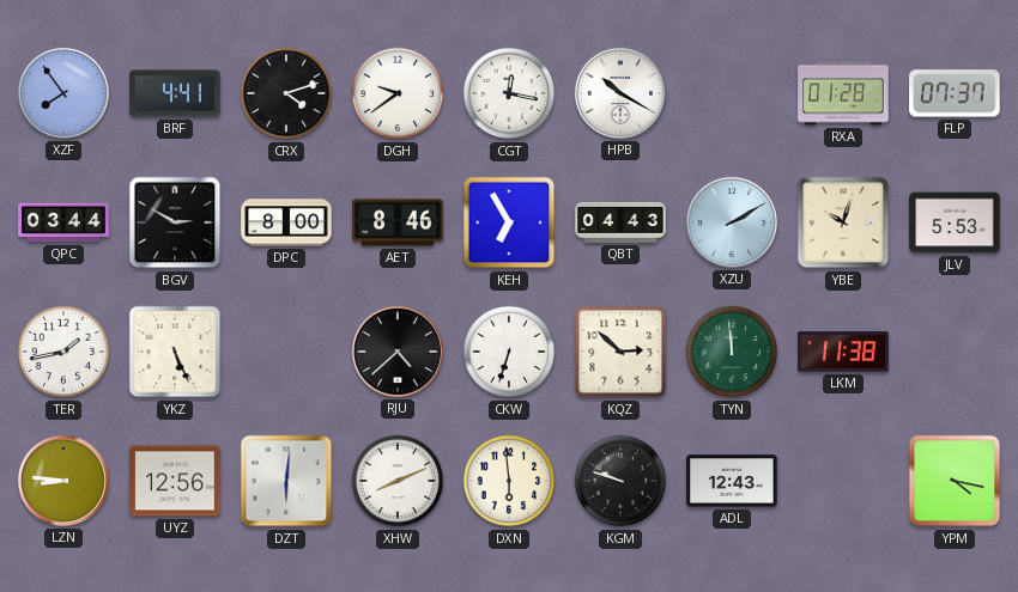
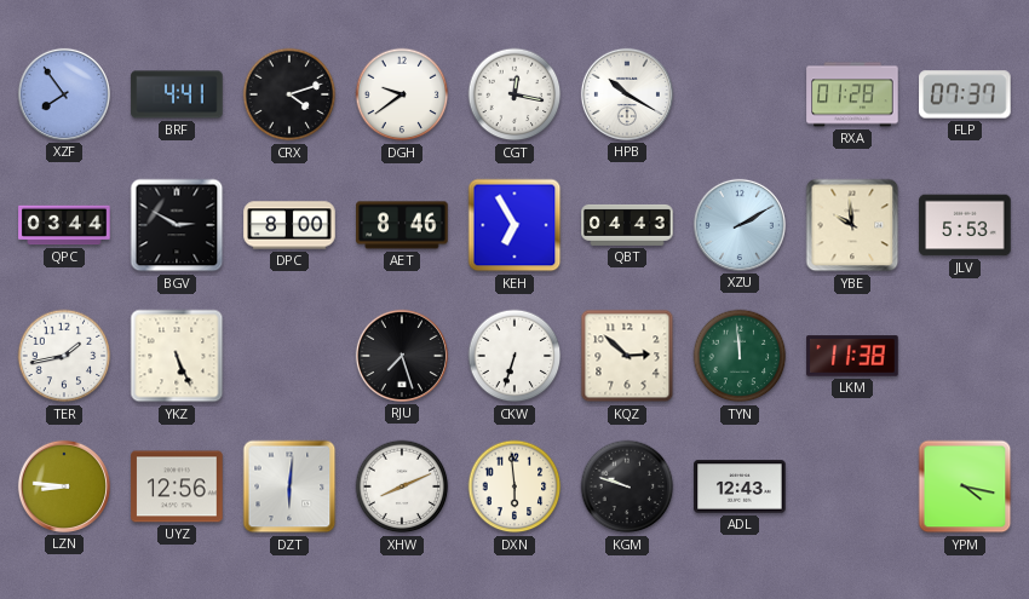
YBE: 10:03 -> 9:59 (852, 225)
RJU: 4:38 -> 7:27 (402, 356)
